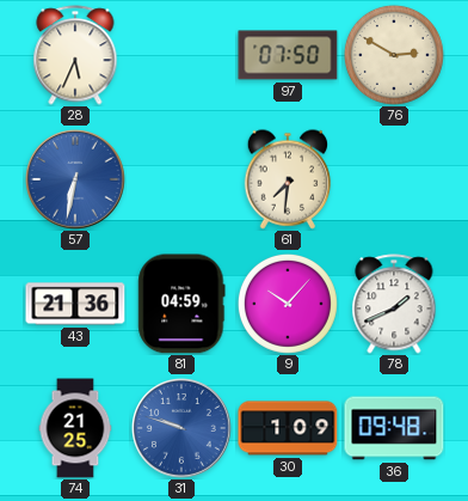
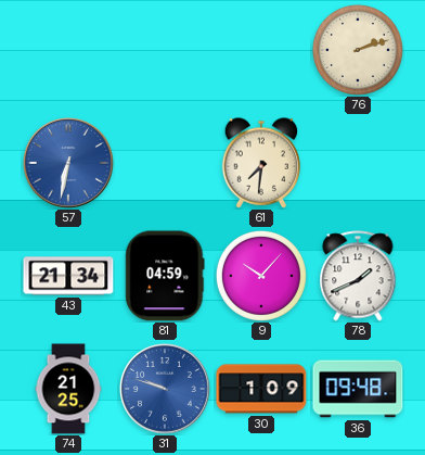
28: 5:34 -> none (75, 55)
97: 07:50 -> none (288, 55)
76: 2:50 -> 2:12 (358, 50)
43: 21:36 -> 21:34 (68, 276)
